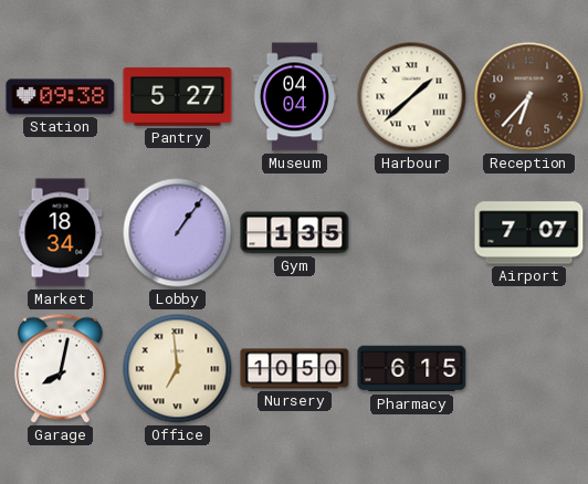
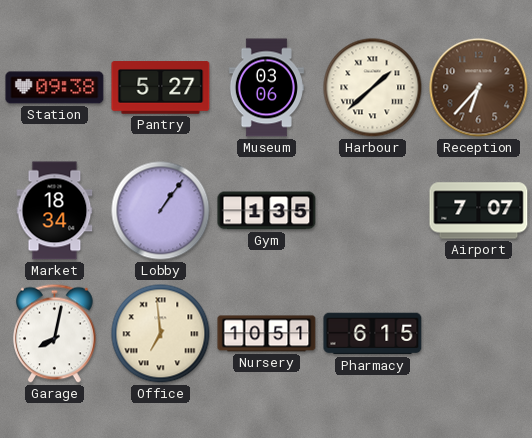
Museum: 04:04 -> 03:06 (266, 88)
Nursery: 10:50 -> 10:51 (267, 334)
